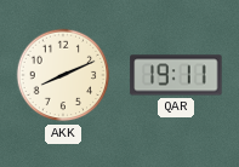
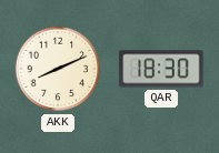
QAR: 19:11 -> 18:30 (161, 69)
